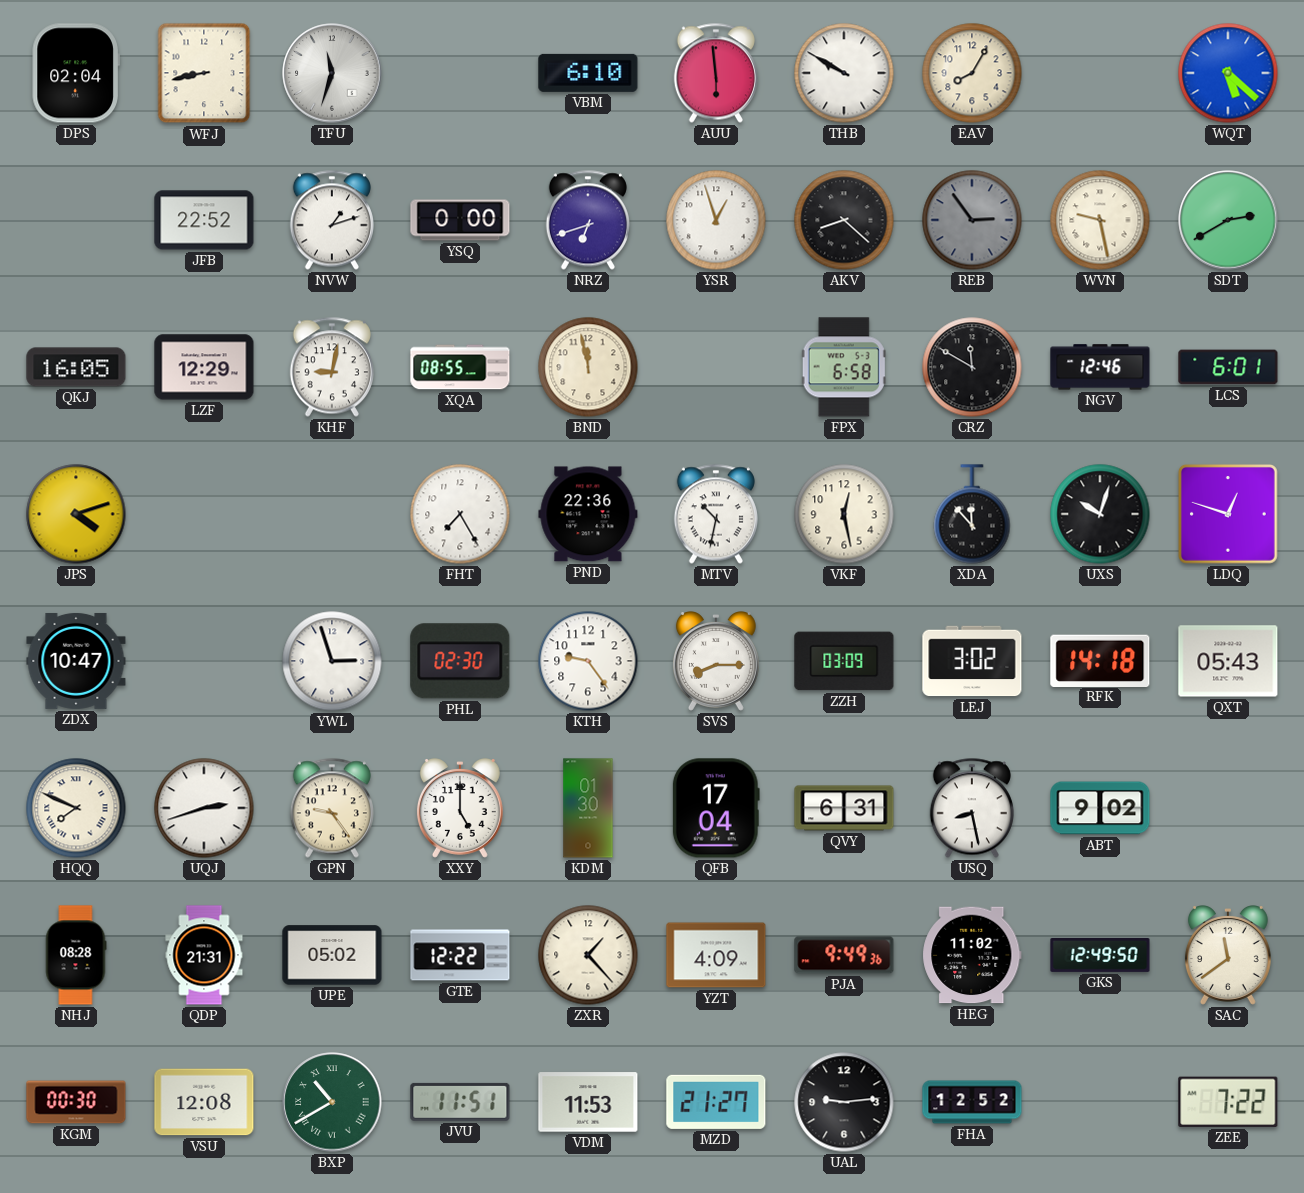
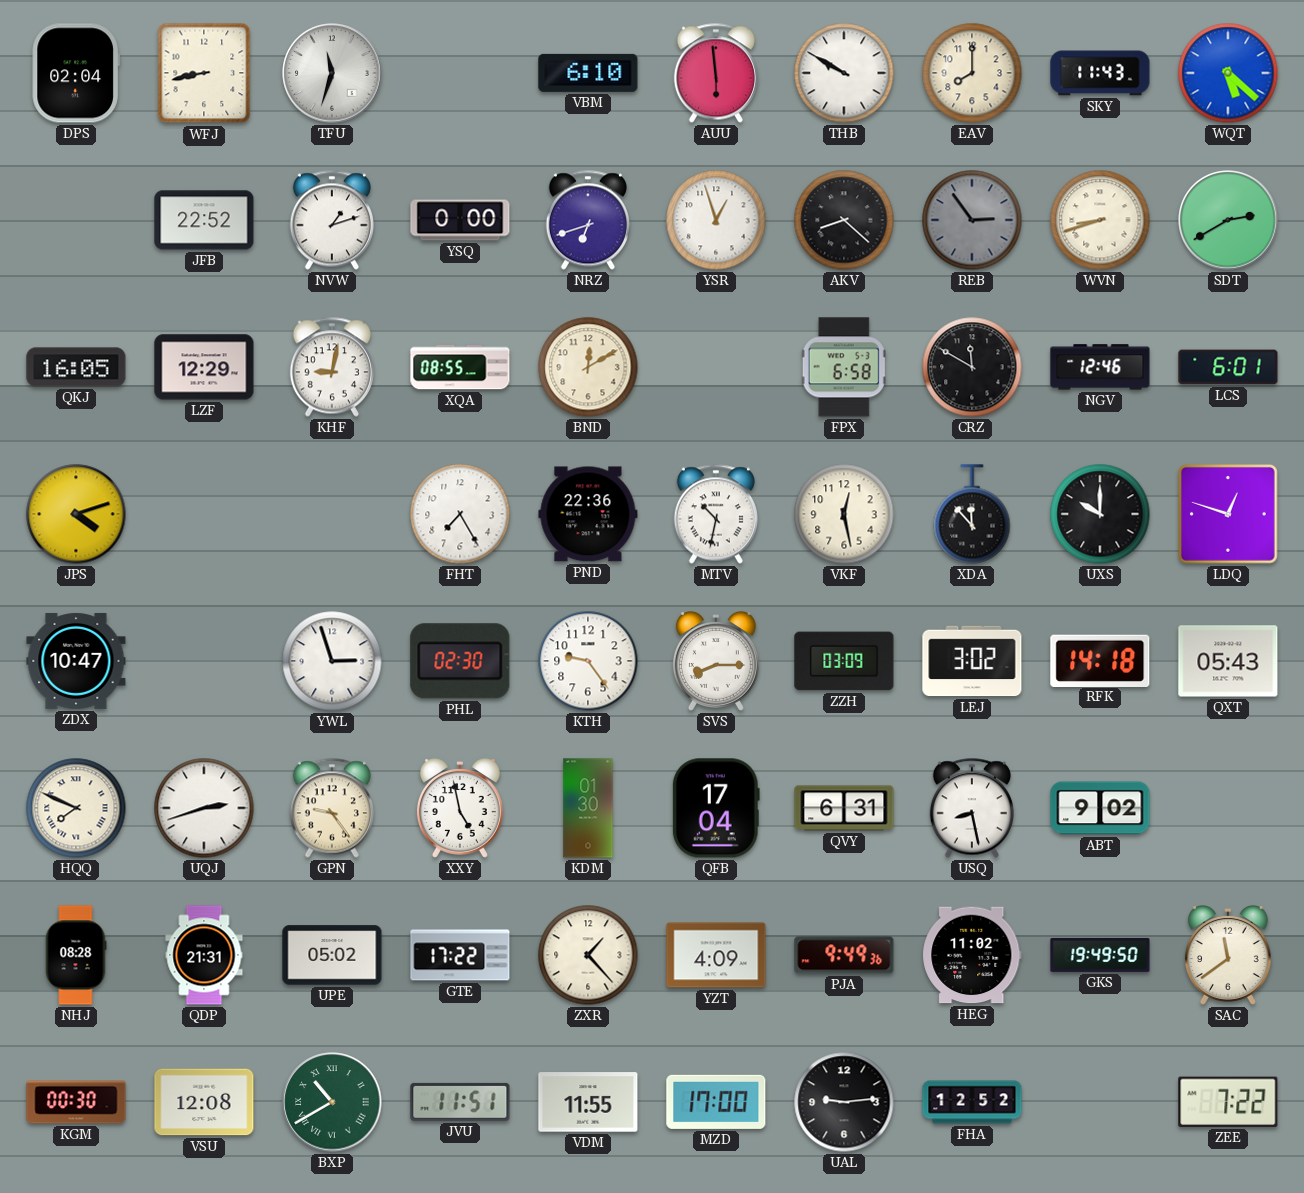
EAV: 8:05 -> 8:00 (972, 73)
SKY: none -> 11:43 (1100, 73)
WVN: 9:28 -> 8:42 (1100, 220)
BND: 11:58 -> 12:10 (588, 367)
UXS: 10:03 -> 10:00 (1100, 514)
XXY: 5:00 -> 4:58 (460, 808)
GTE: 12:22 -> 17:22 (460, 955)
GKS: 12:49 -> 19:49 (1100, 955)
VDM: 11:53 -> 11:55 (588, 1102)
MZD: 21:27 -> 17:00 (716, 1102)
